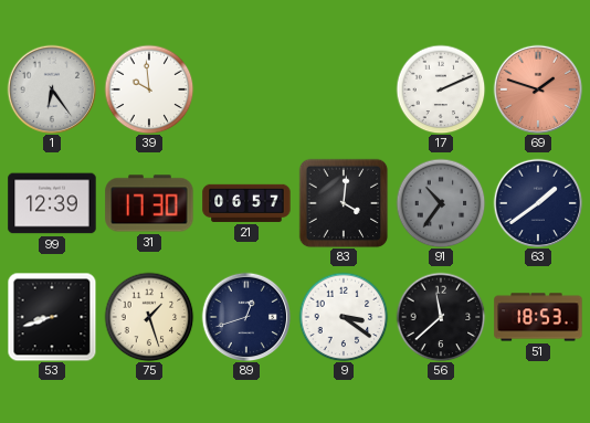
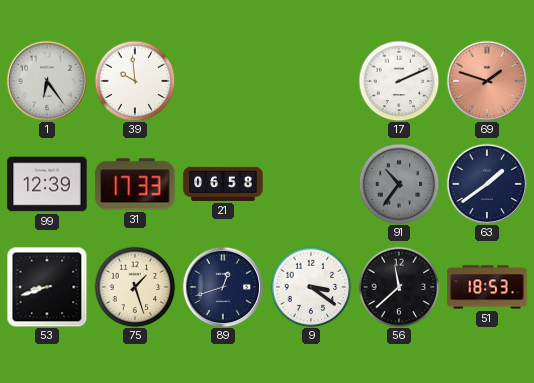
31: 17:30 -> 17:33 (135, 184)
21: 06:57 -> 06:58 (223, 184)
83: 4:01 -> none (344, 203)
